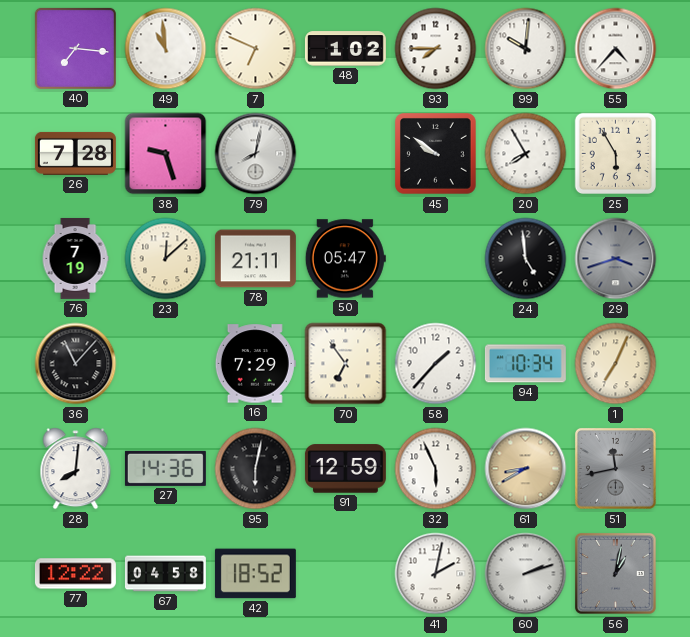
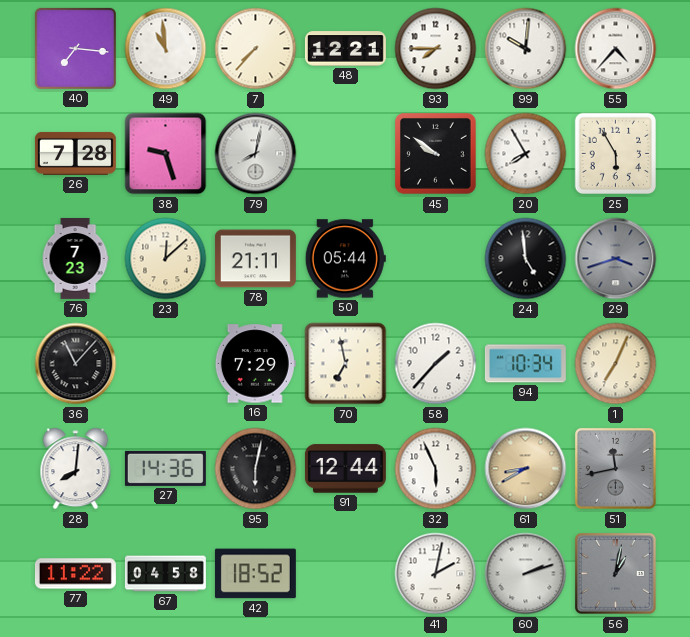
7: 6:49 -> 7:37 (256, 49)
48: 1:02 -> 12:21 (345, 49)
76: 7:19 -> 7:23 (75, 258)
50: 05:47 -> 05:44 (345, 259)
70: 6:54 -> 6:58 (346, 364)
91: 12:59 -> 12:44 (345, 469)
77: 12:22 -> 11:22 (75, 574)
